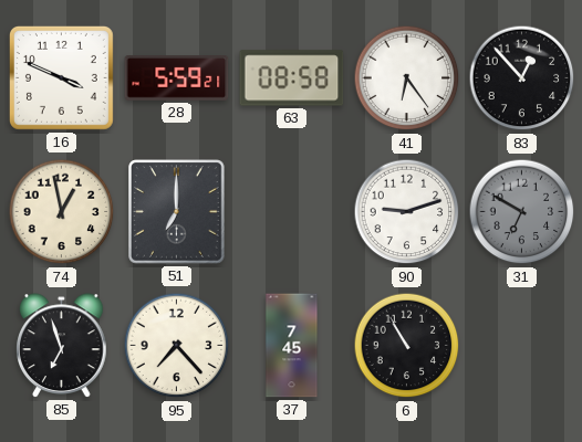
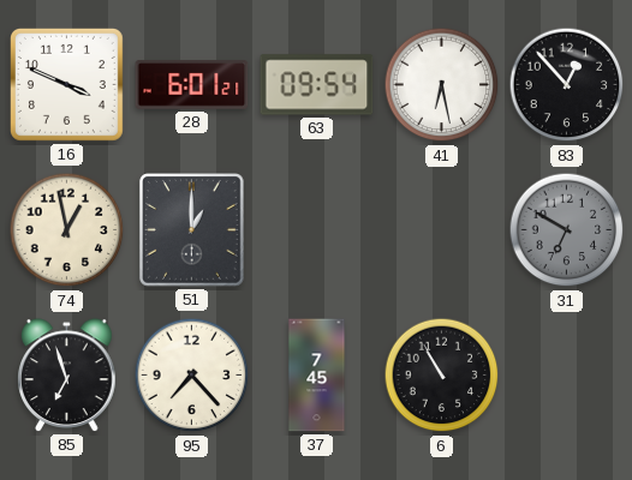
28: 5:59 -> 6:01 (192, 85)
63: 08:58 -> 09:54 (317, 85)
41: 6:24 -> 6:28 (442, 85)
51: 7:00 -> 1:00 (192, 230)
90: 9:12 -> none (407, 212)
